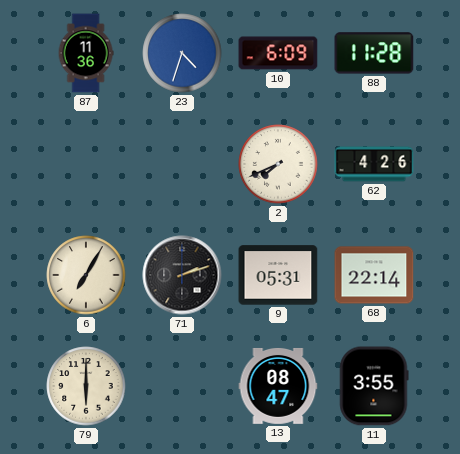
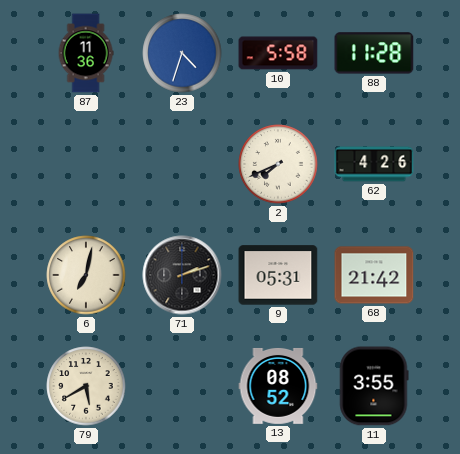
10: 6:09 -> 5:58 (278, 53)
6: 7:05 -> 7:02 (86, 275)
68: 22:14 -> 21:42 (374, 275)
79: 6:00 -> 5:40 (86, 386)
13: 08:47 -> 08:52 (278, 386)
